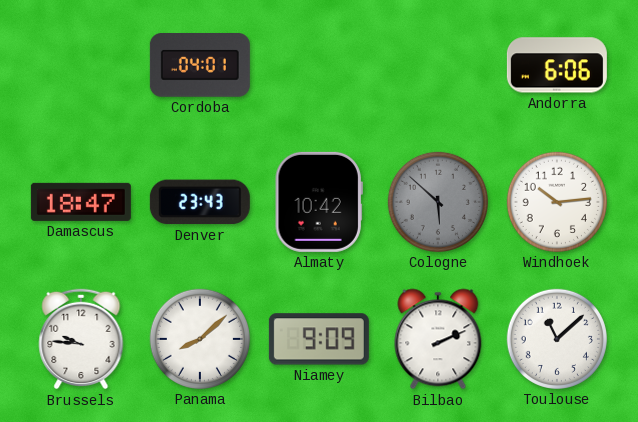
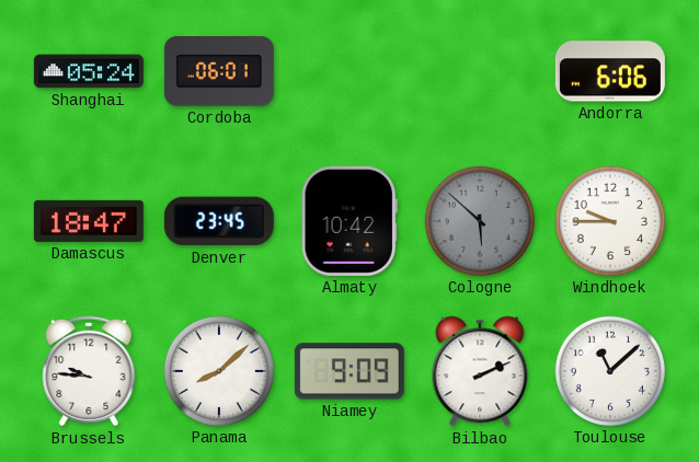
Shanghai: none -> 05:24 (89, 71)
Cordoba: 04:01 -> 06:01 (219, 72)
Denver: 23:43 -> 23:45 (219, 221)
Windhoek: 10:14 -> 9:45 (610, 221)
